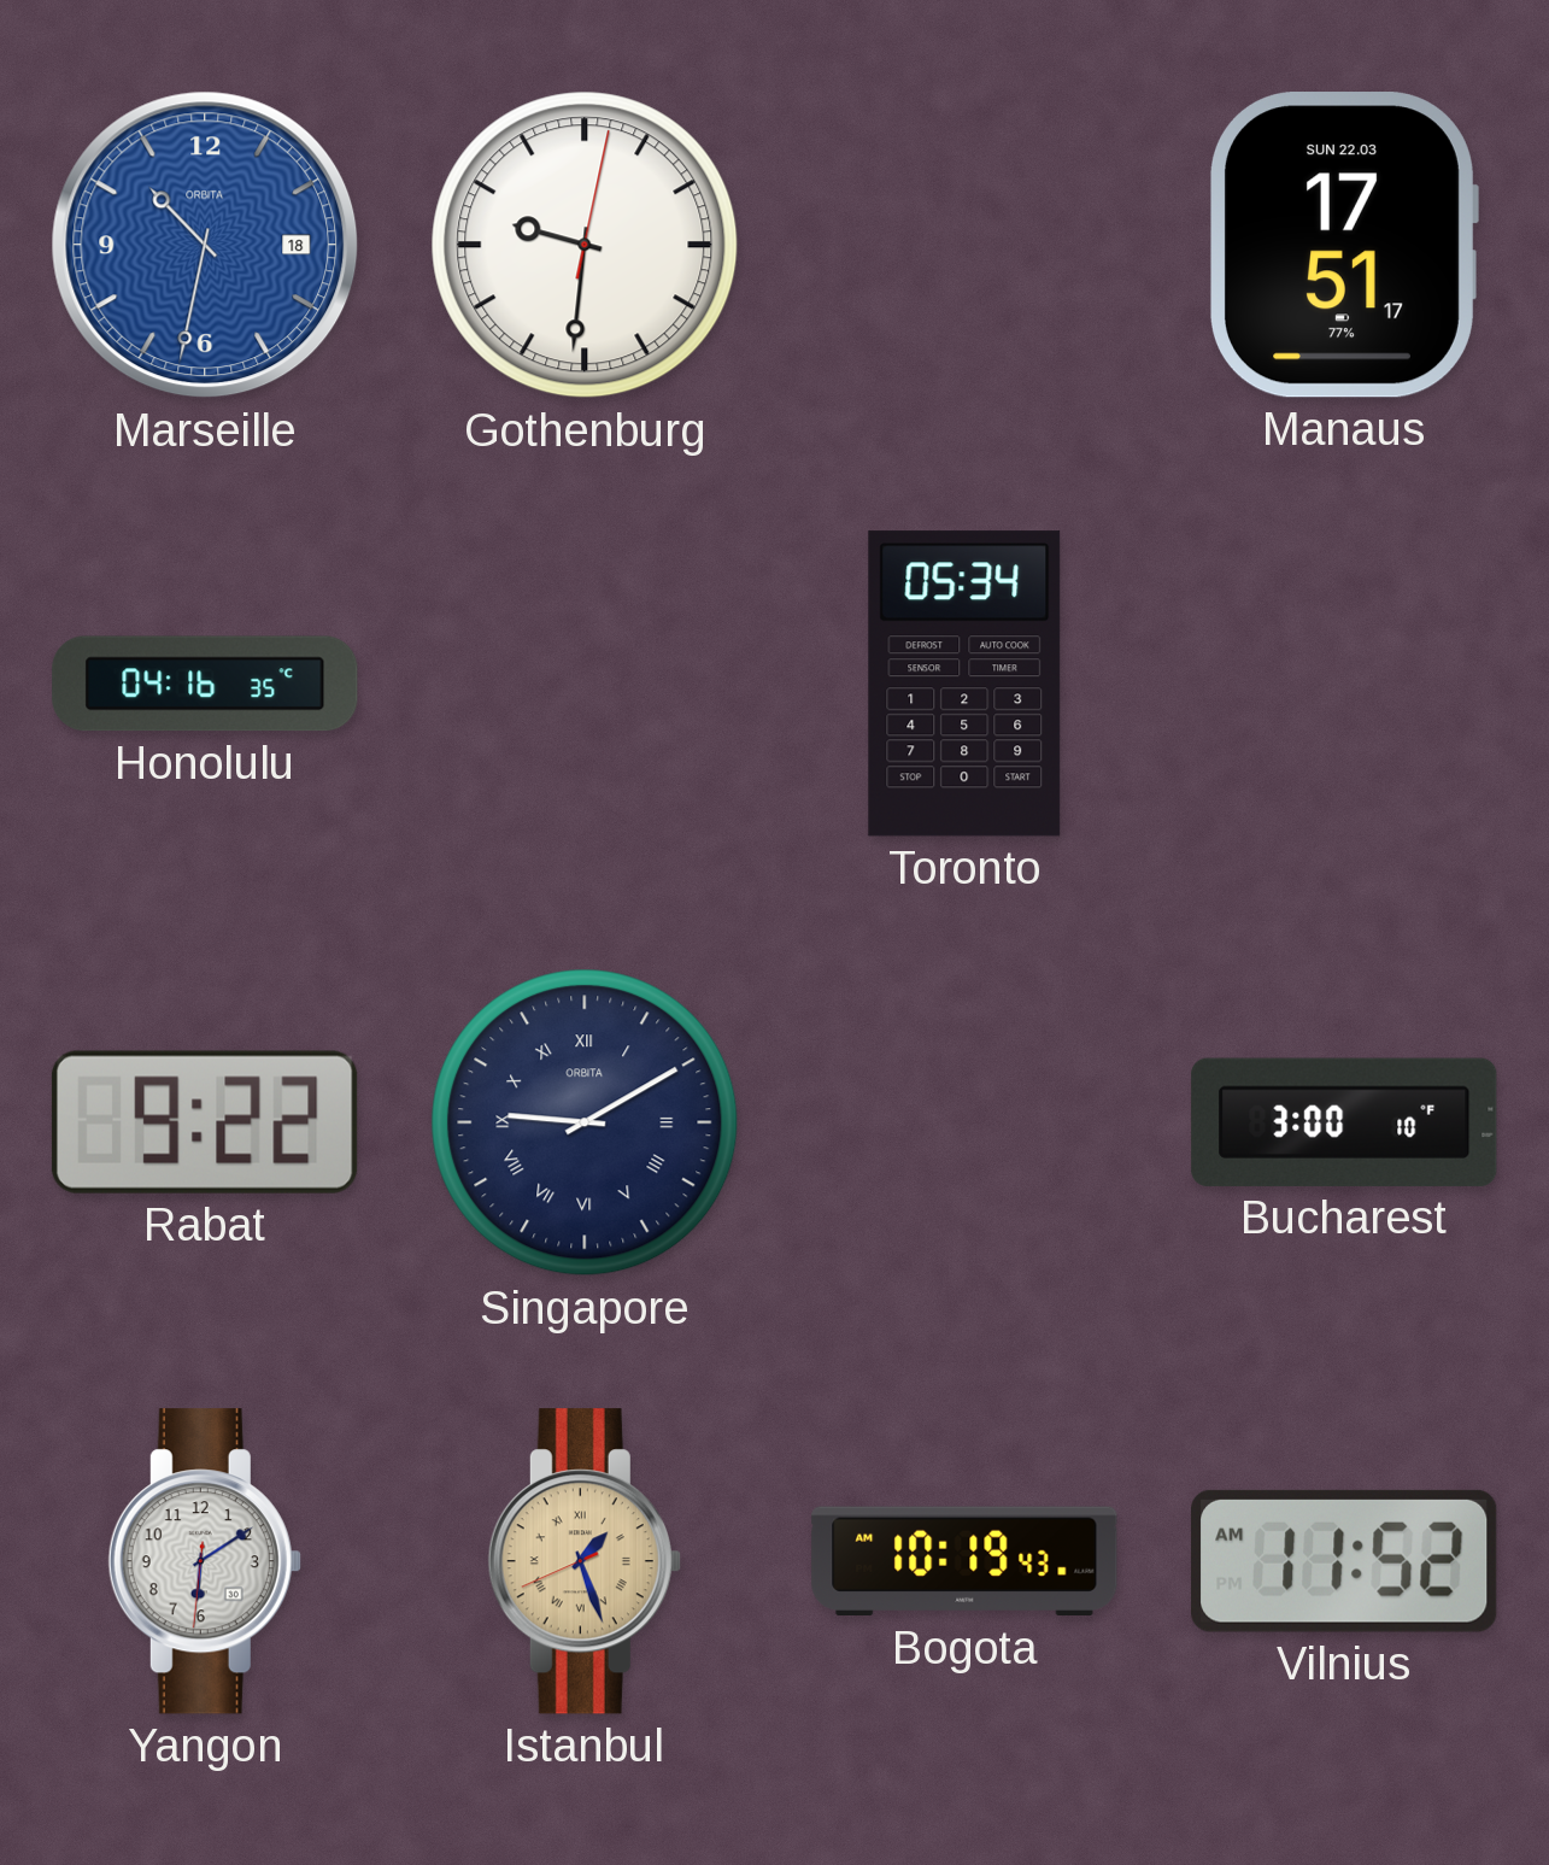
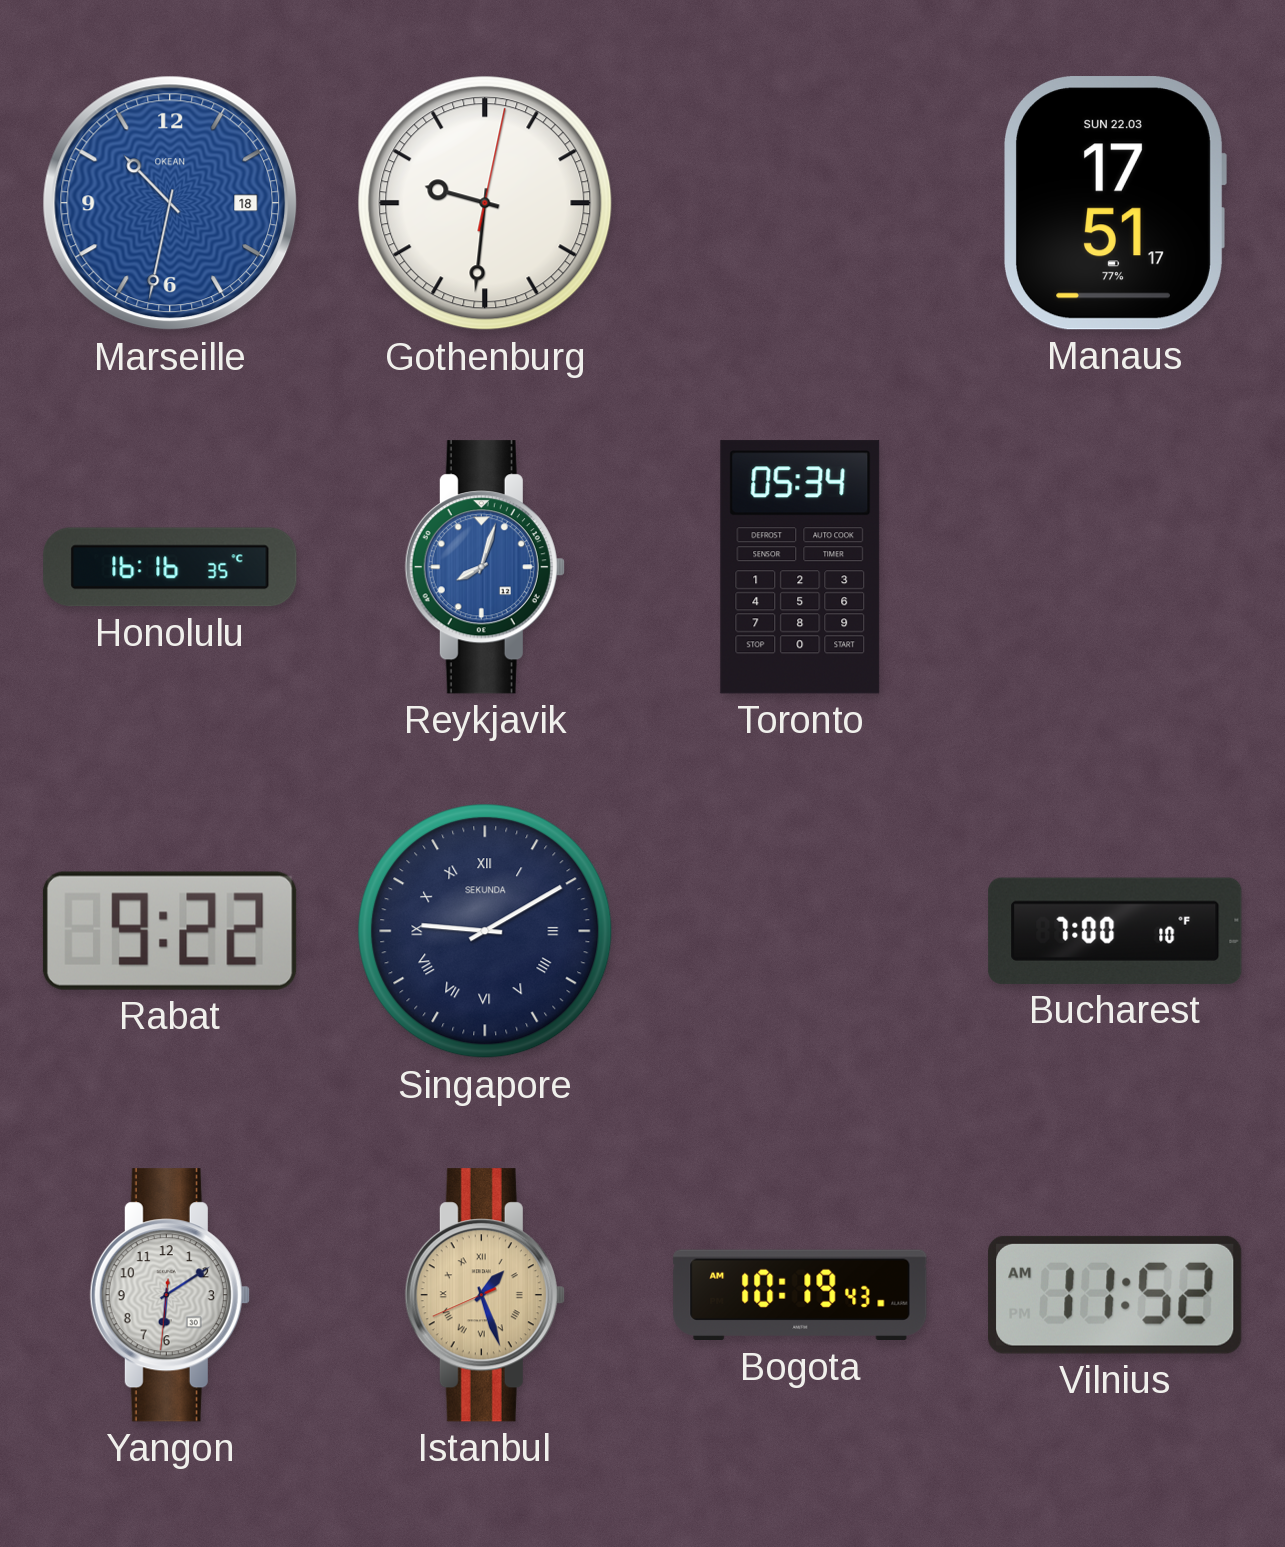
Marseille brand: ORBITA -> OKEAN (170, 203)
Honolulu: 04:16 -> 16:16 (170, 567)
Reykjavik: none -> 8:03 (485, 567)
Singapore brand: ORBITA -> SEKUNDA (485, 931)
Bucharest: 3:00 -> 7:00 (1115, 931)
